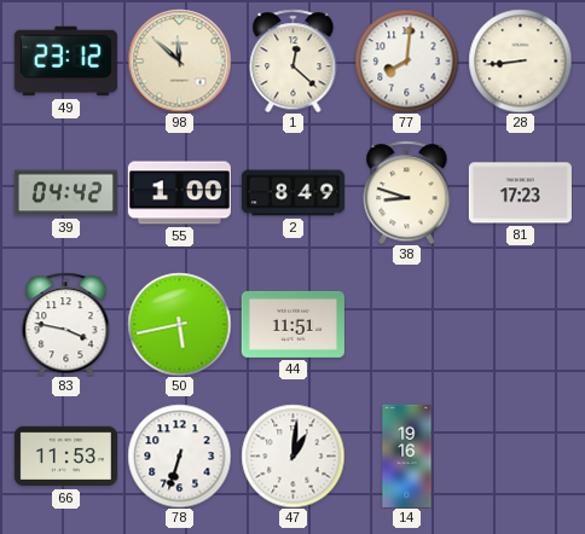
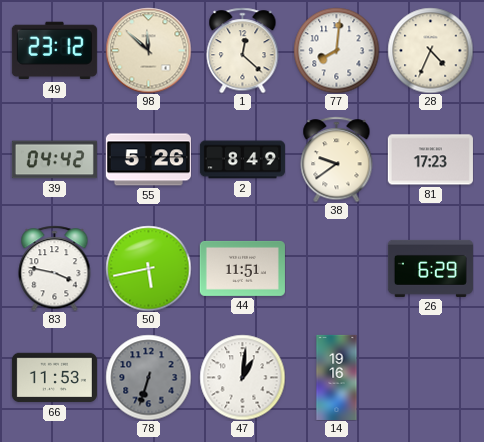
28: 8:44 -> 4:34 (430, 50)
55: 1:00 -> 5:26 (148, 160)
38: 8:48 -> 9:39 (337, 159)
26: none -> 6:29 (430, 268)
78 dial: white -> grey (148, 377)
